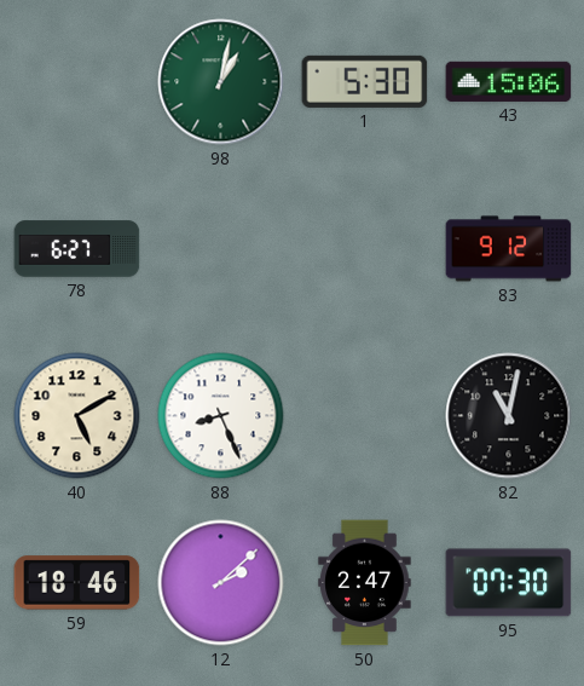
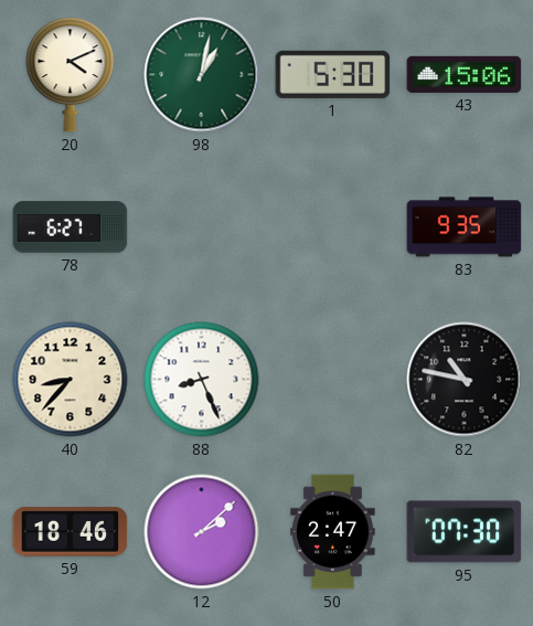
20: none -> 4:11 (71, 75)
83: 9:12 -> 9:35 (465, 227)
40: 5:10 -> 8:37 (71, 380)
82: 11:02 -> 10:47 (465, 380)
